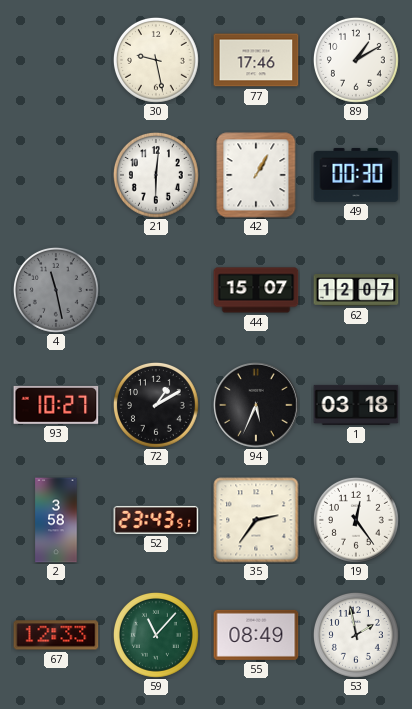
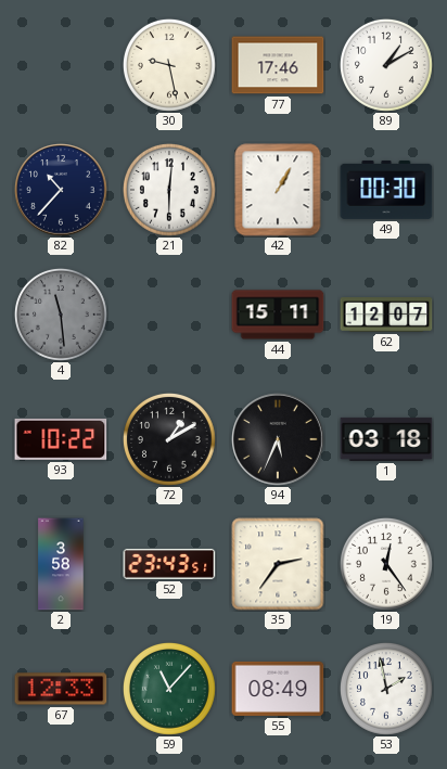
82: none -> 10:37 (61, 190)
4: 11:28 -> 11:29 (61, 315)
44: 15:07 -> 15:11 (278, 315)
93: 10:27 -> 10:22 (61, 439)
